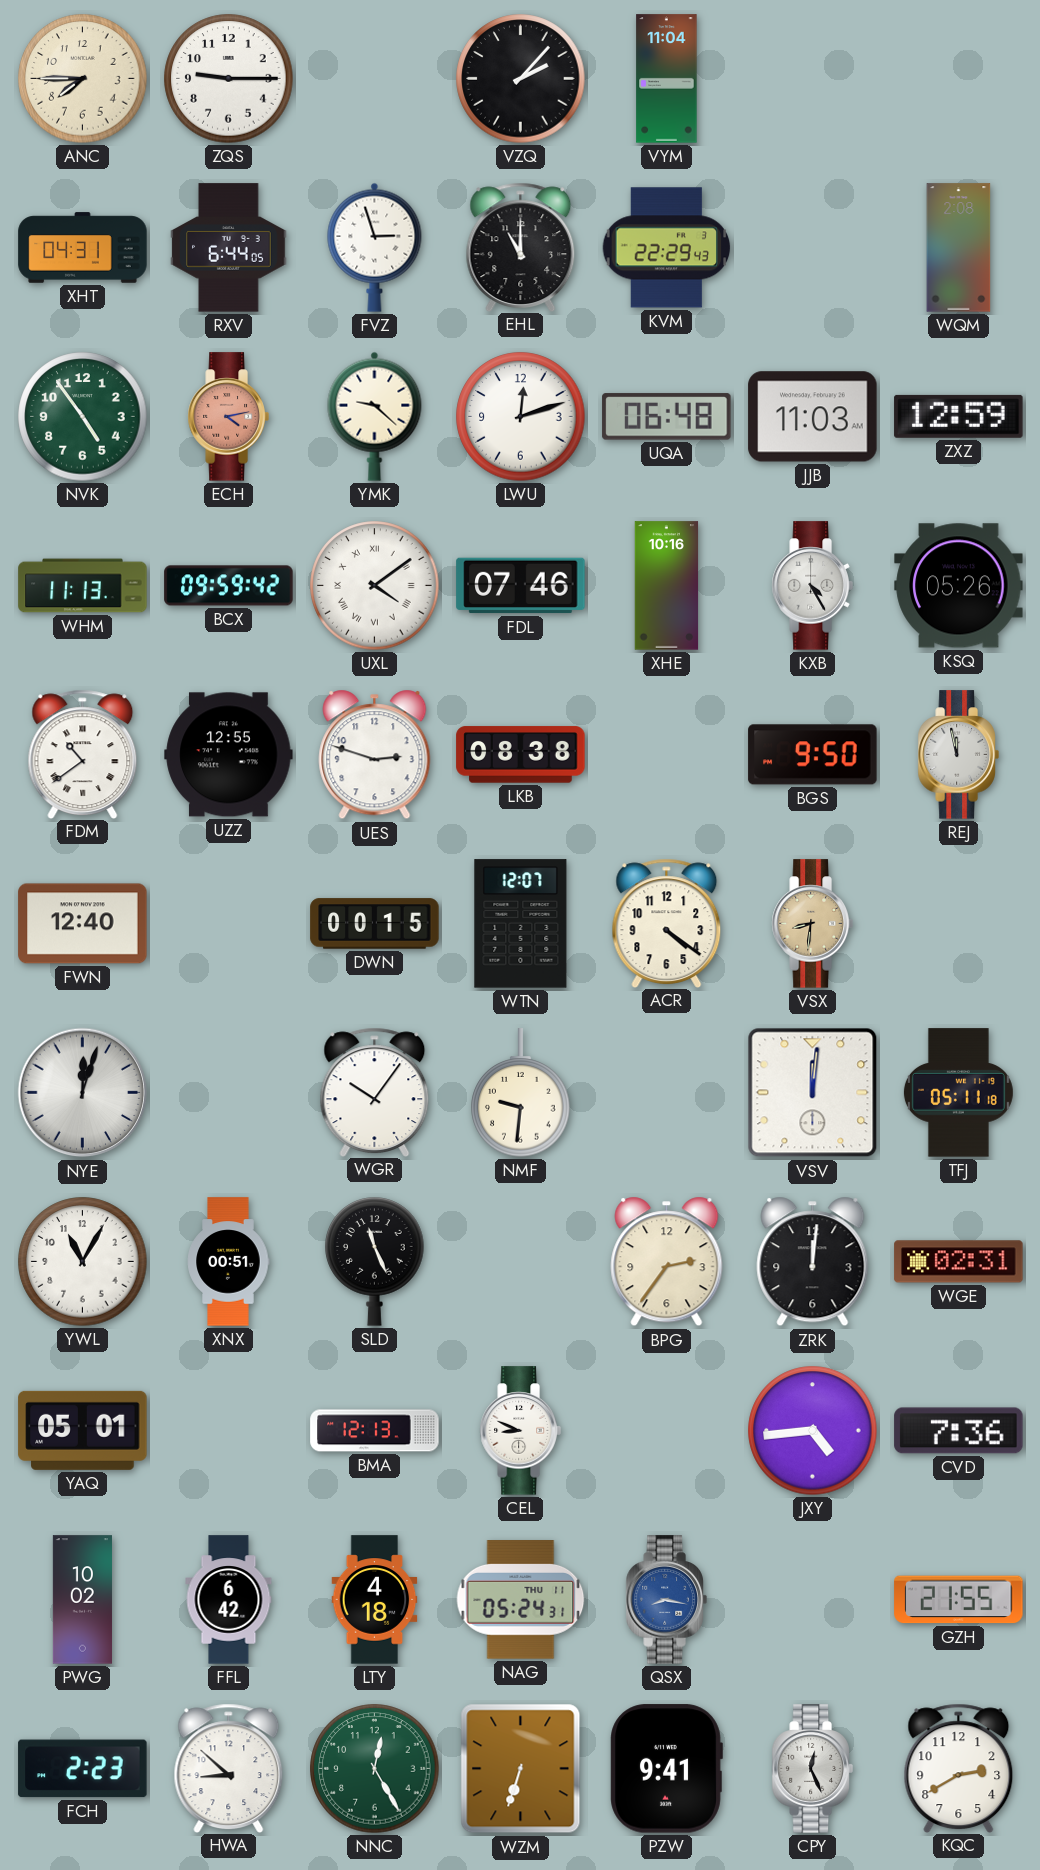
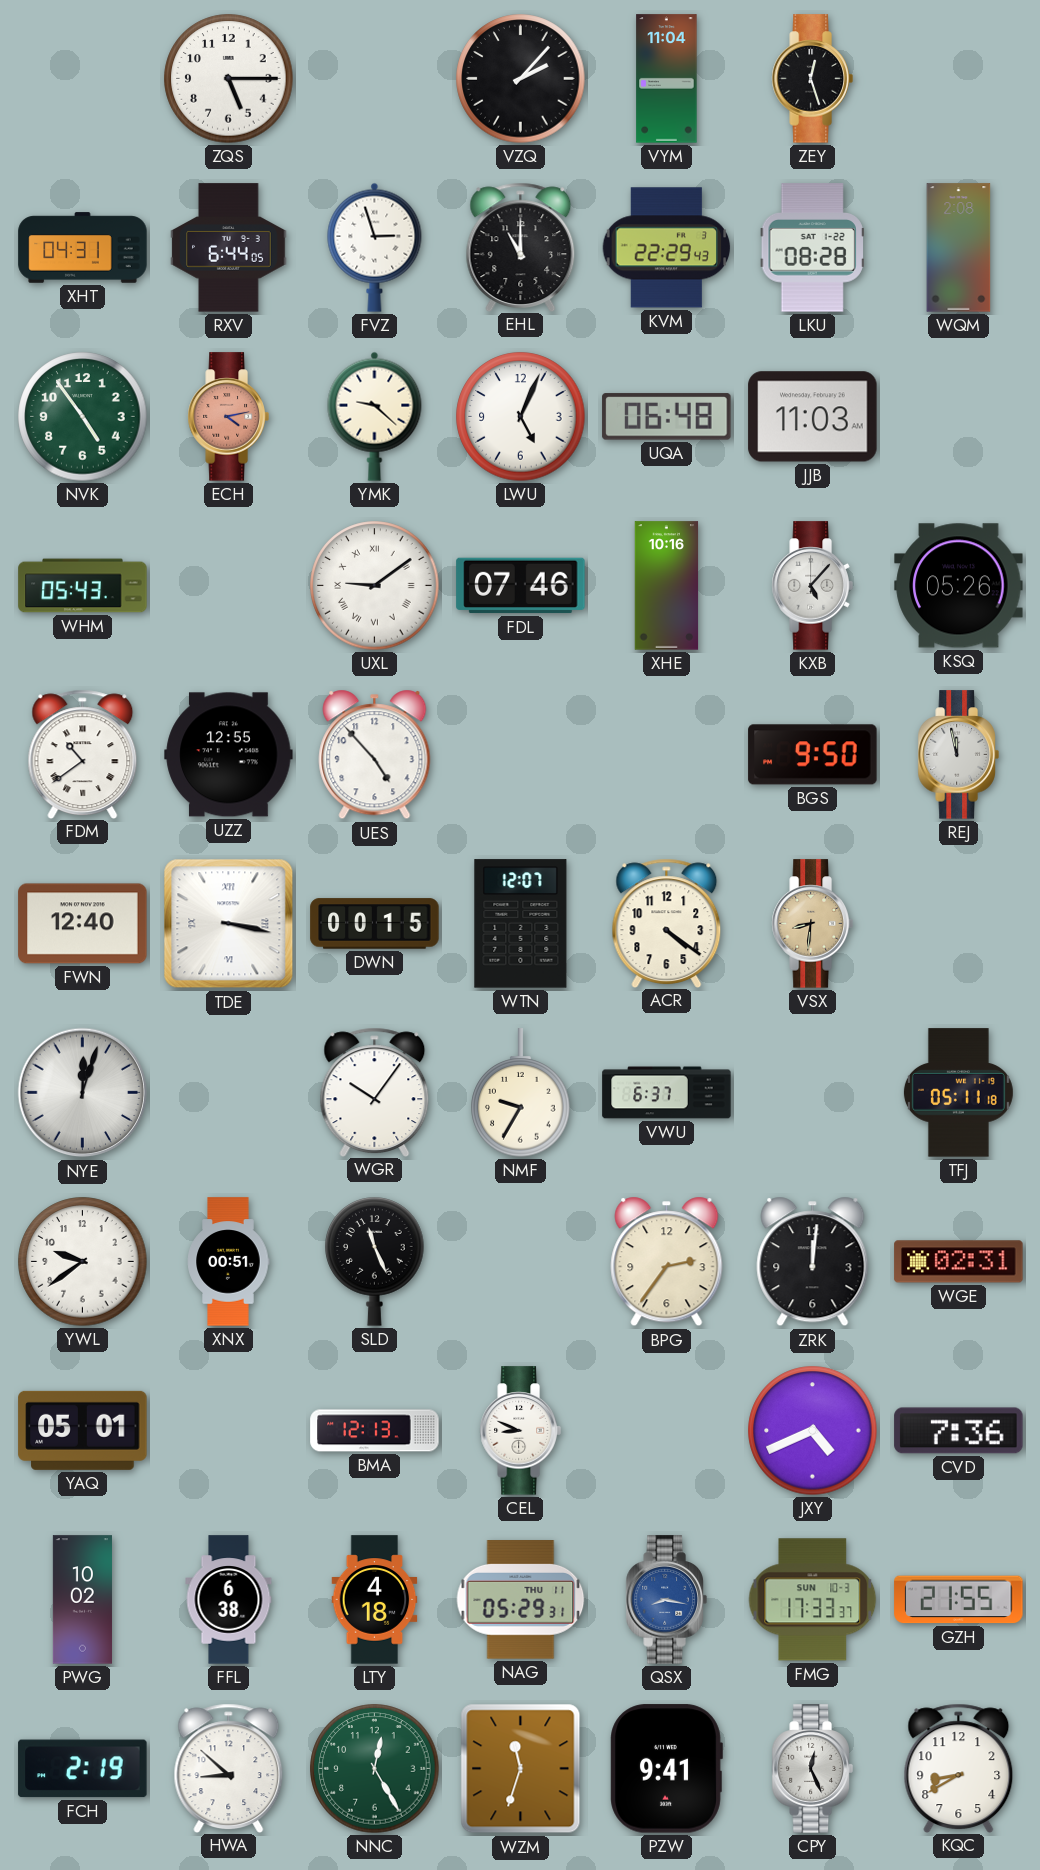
ANC: 7:45 -> none (83, 79)
ZQS: 9:15 -> 5:15 (229, 79)
ZEY: none -> 12:27 (812, 79)
LKU: none -> 08:28 (812, 248)
LWU: 12:12 -> 5:04 (521, 417)
ZXZ: 12:59 -> none (959, 416)
WHM: 11:13 -> 05:43 (83, 586)
BCX: 09:59 -> none (229, 586)
UXL: 4:09 -> 9:09 (375, 586)
KXB: 4:25 -> 5:07 (812, 586)
UES: 2:48 -> 4:53 (375, 755)
LKB: 08:38 -> none (521, 755)
TDE: none -> 3:17 (229, 924)
NMF: 9:31 -> 9:35 (521, 1093)
VWU: none -> 6:37 (667, 1093)
VSV: 12:01 -> none (813, 1093)
YWL: 11:05 -> 9:39 (83, 1262)
JXY: 4:44 -> 4:41 (813, 1431)
FFL: 6:42 -> 6:38 (229, 1600)
NAG: 05:24 -> 05:29 (521, 1600)
FMG: none -> 17:33 (813, 1600)
FCH: 2:23 -> 2:19 (83, 1769)
WZM: 6:33 -> 11:33 (521, 1769)
KQC: 2:40 -> 8:40 (959, 1768)
